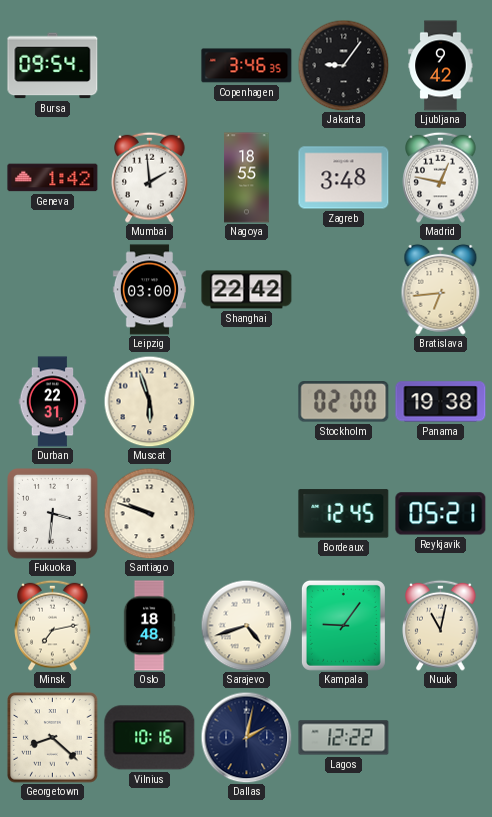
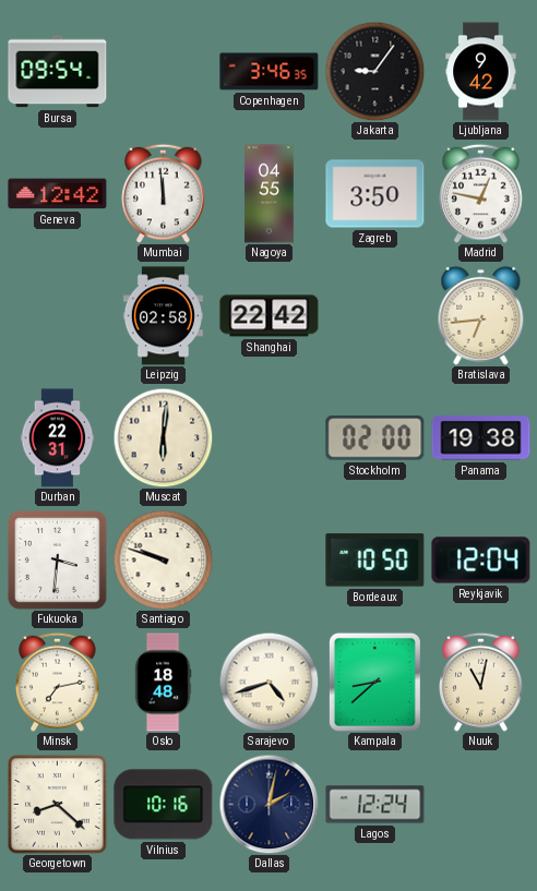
Geneva: 1:42 -> 12:42 (58, 194)
Mumbai: 1:59 -> 11:59 (164, 193)
Nagoya: 18:55 -> 04:55 (270, 194)
Zagreb: 3:48 -> 3:50 (375, 194)
Leipzig: 03:00 -> 02:58 (163, 316)
Muscat: 5:57 -> 6:01 (163, 437)
Bordeaux: 12:45 -> 10:50 (375, 561)
Reykjavik: 05:21 -> 12:04 (481, 561)
Kampala: 9:06 -> 8:38 (374, 682)
Lagos: 12:22 -> 12:24 (375, 805)
